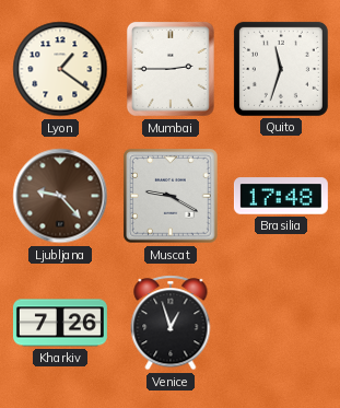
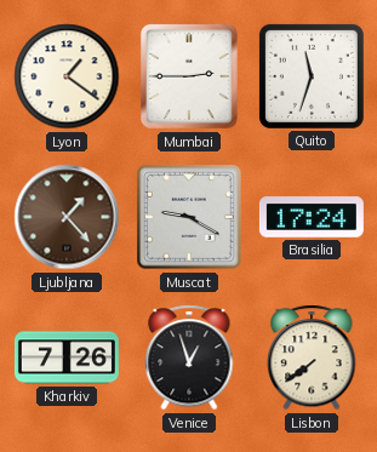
Ljubljana: 9:23 -> 1:23 (67, 217)
Brasilia: 17:48 -> 17:24 (312, 217)
Lisbon: none -> 7:39 (312, 357)
